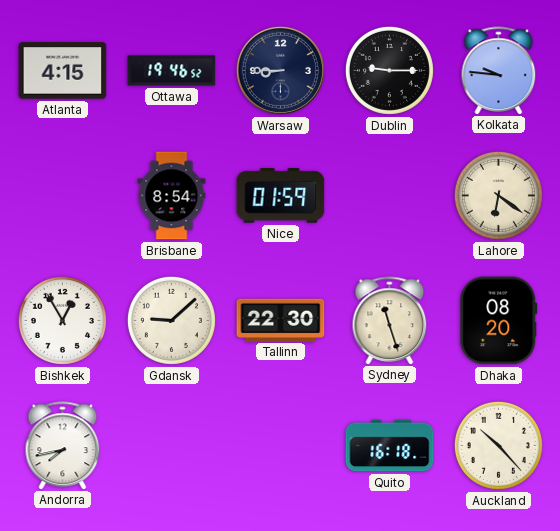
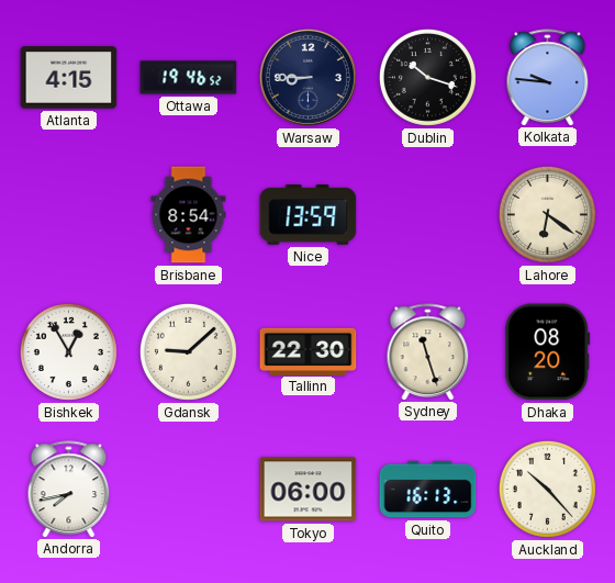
Dublin: 9:15 -> 10:18 (427, 77)
Nice: 01:59 -> 13:59 (309, 215)
Tokyo: none -> 06:00 (309, 490)
Quito: 16:18 -> 16:13 (428, 490)
